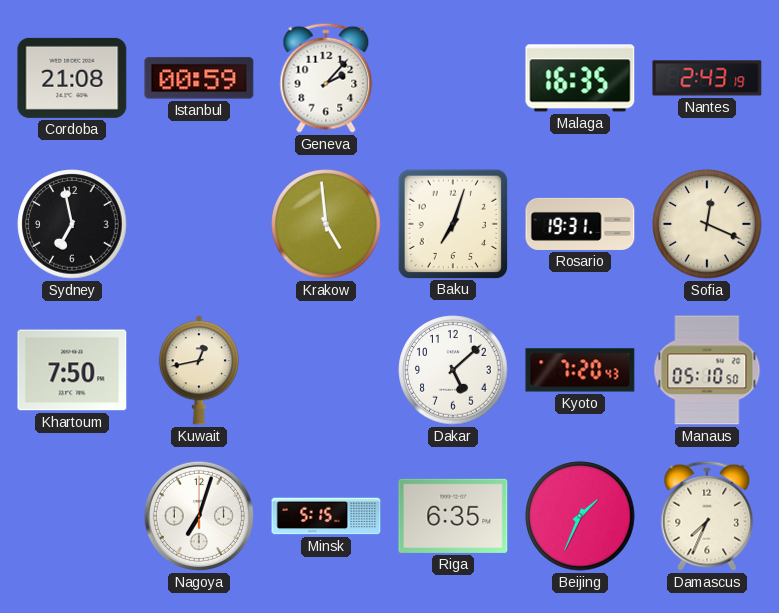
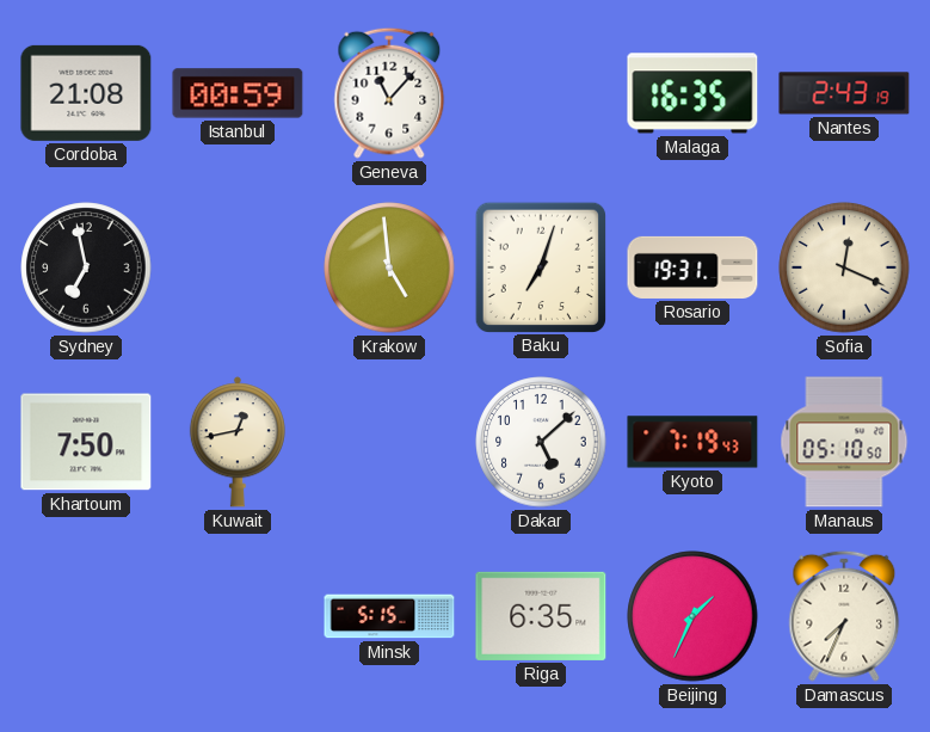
Geneva: 2:07 -> 11:07 (389, 93)
Kyoto: 7:20 -> 7:19 (692, 442)
Nagoya: 7:03 -> none (199, 516)
